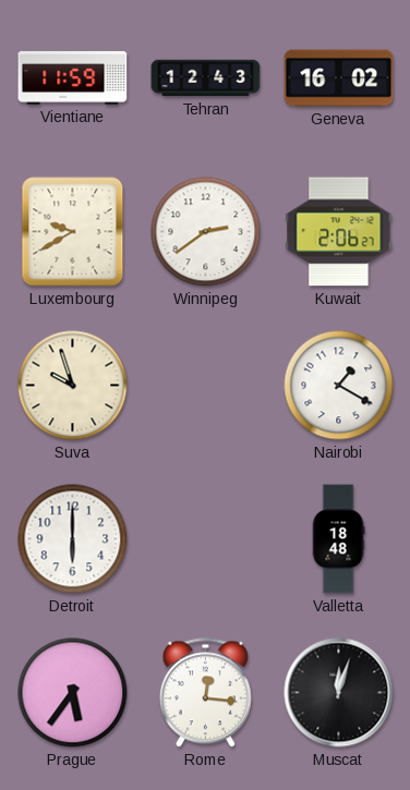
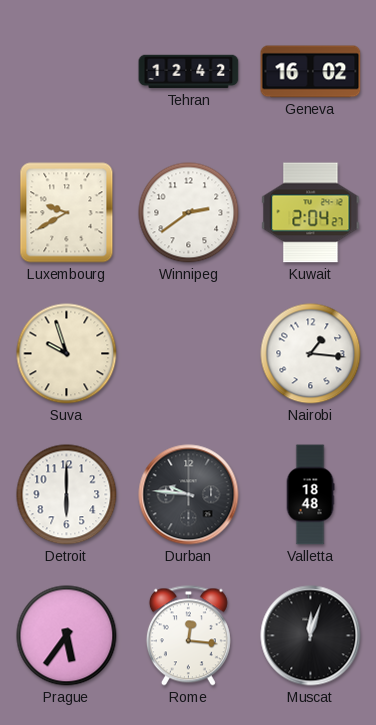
Vientiane: 11:59 -> none (73, 77)
Tehran: 12:43 -> 12:42 (189, 72)
Kuwait: 2:06 -> 2:04 (311, 213)
Nairobi: 1:20 -> 1:16 (311, 354)
Durban: none -> 9:46 (189, 495)
